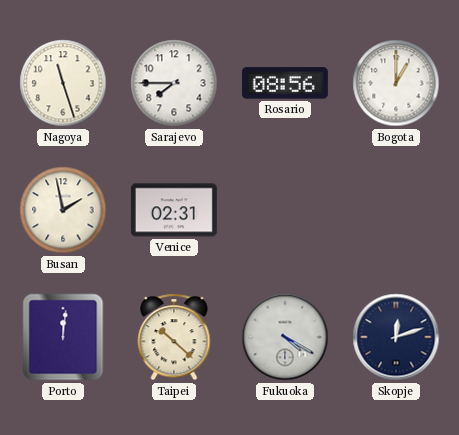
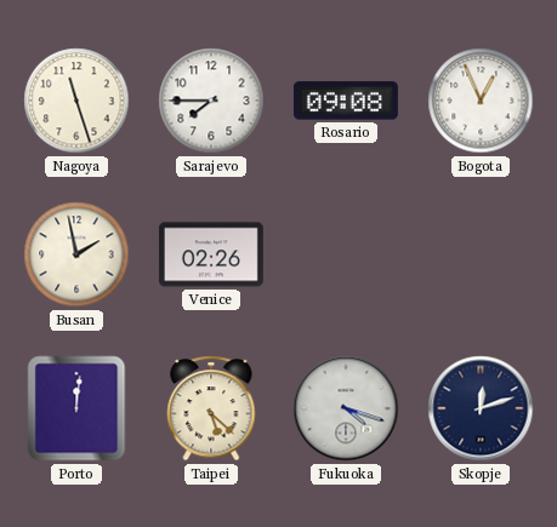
Rosario: 08:56 -> 09:08 (346, 101)
Bogota: 1:00 -> 12:56 (481, 101)
Venice: 02:31 -> 02:26 (211, 254)
Taipei: 10:22 -> 5:22 (211, 408)
Fukuoka: 4:20 -> 4:18 (346, 408)
